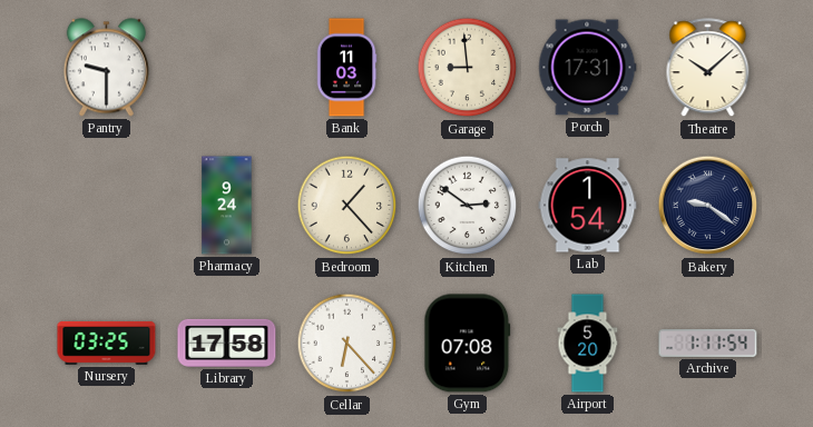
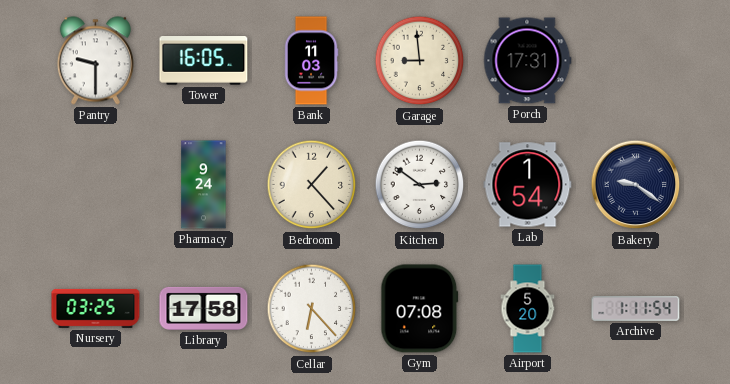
Tower: none -> 16:05 (204, 61)
Theatre: 10:08 -> none (708, 68)
